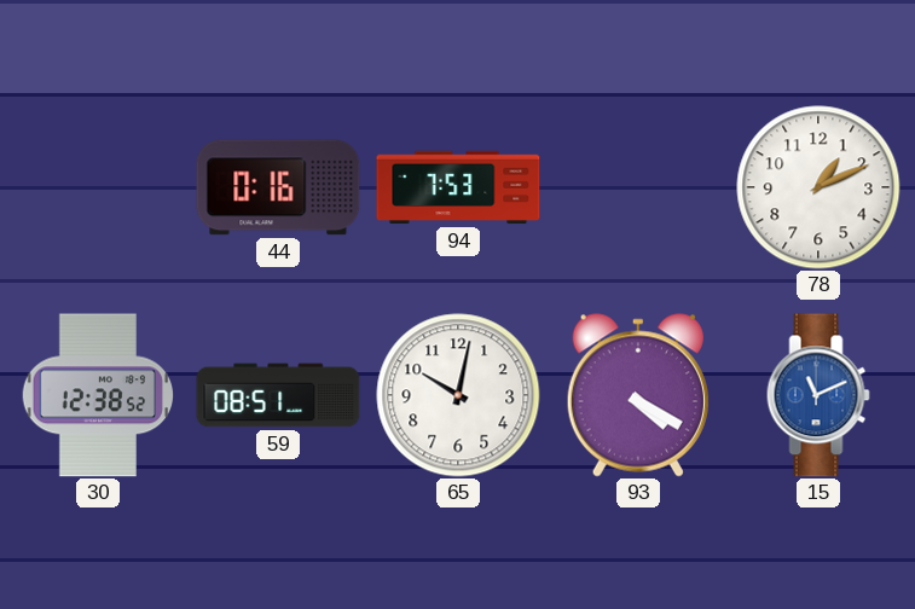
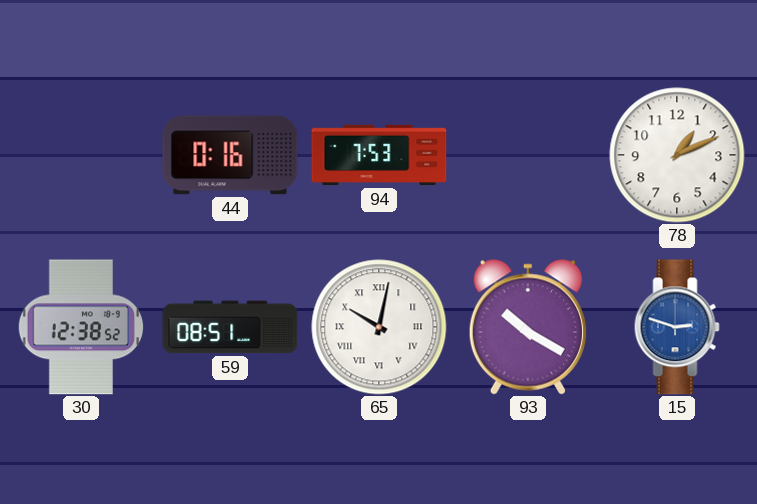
65 numerals: Arabic -> Roman (379, 327)
93: 4:20 -> 10:20 (528, 327)
15: 11:11 -> 2:48 (677, 327)
